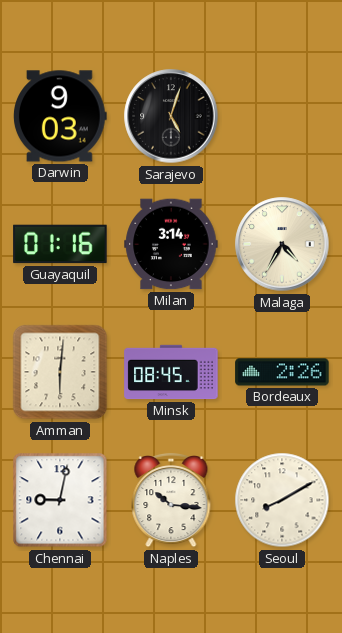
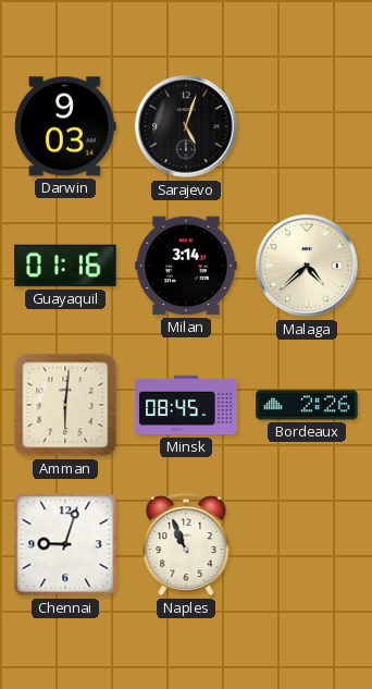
Malaga: 4:35 -> 4:38 (307, 266)
Chennai: 9:02 -> 9:03 (65, 544)
Naples: 10:16 -> 10:56 (186, 544)
Seoul: 8:10 -> none (282, 500)
